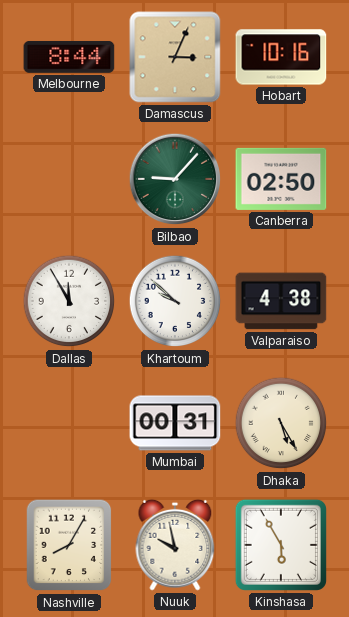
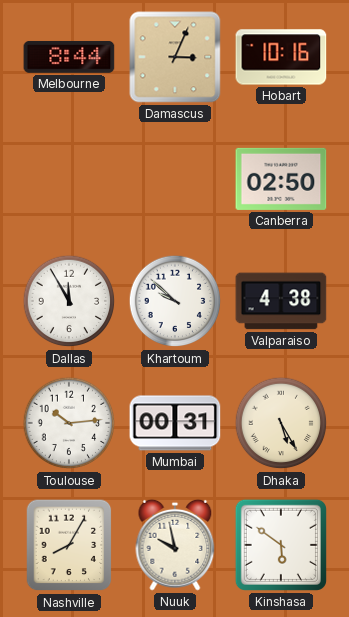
Bilbao: 9:07 -> none (175, 179)
Toulouse: none -> 10:14 (69, 423)
Kinshasa: 5:55 -> 5:51 (281, 545)
